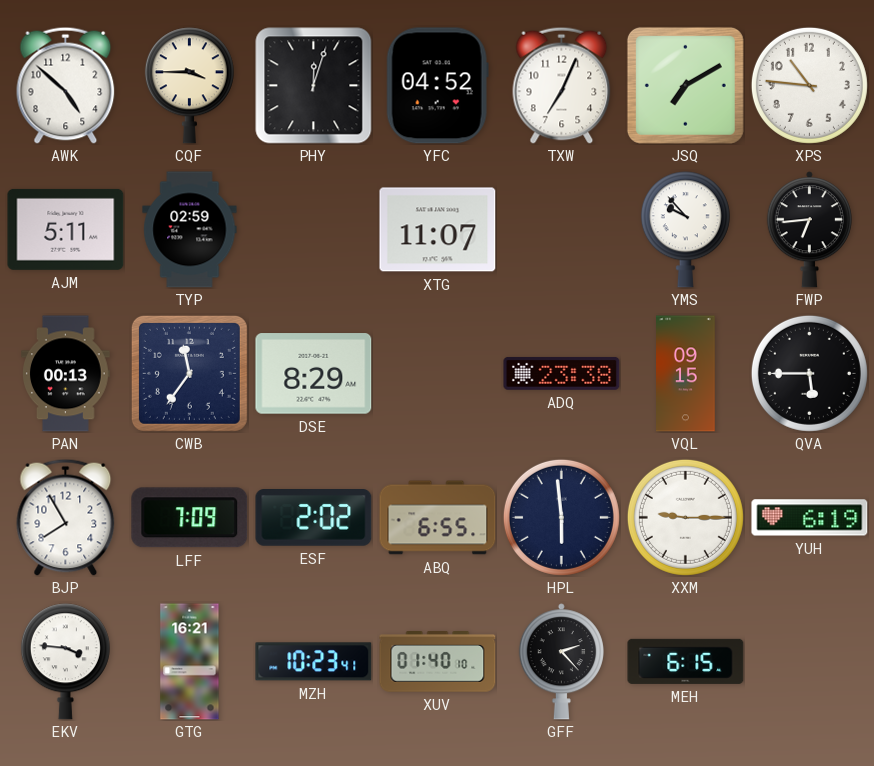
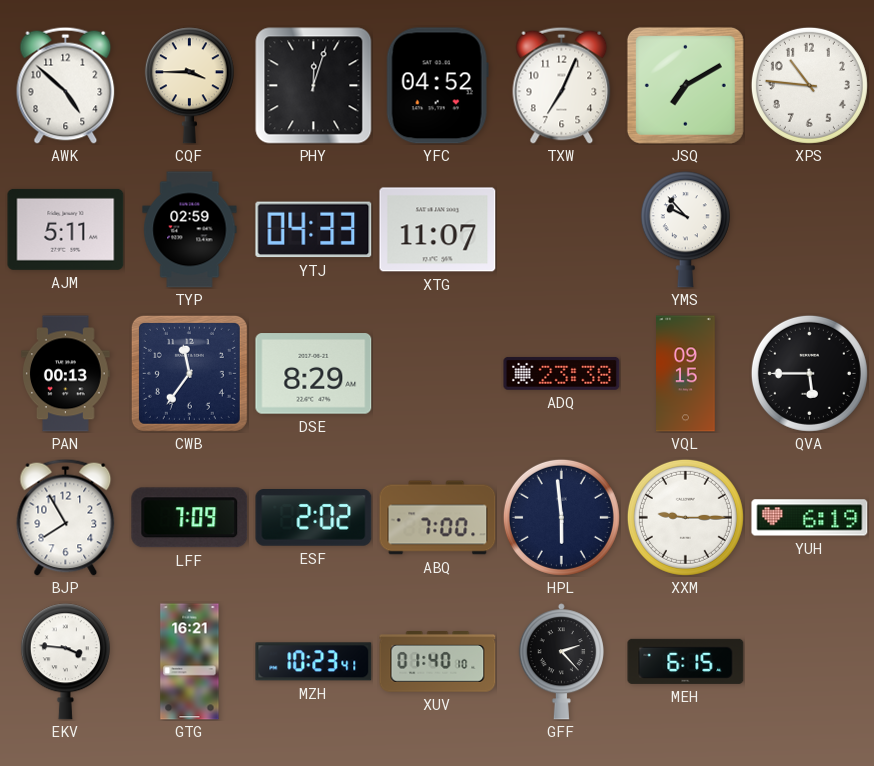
YTJ: none -> 04:33 (314, 230)
FWP: 6:44 -> none (809, 230)
ABQ: 6:55 -> 7:00 (438, 518)
